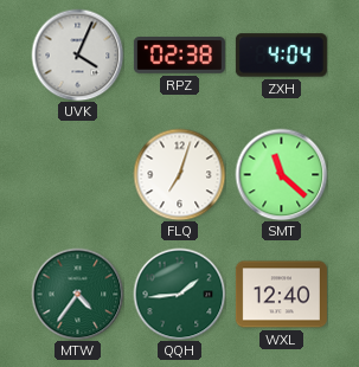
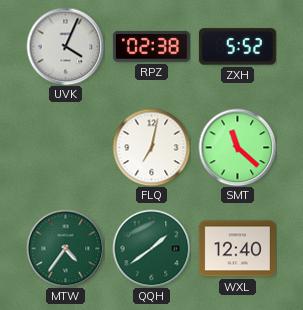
ZXH: 4:04 -> 5:52 (237, 47)
FLQ: 7:03 -> 7:02 (151, 147)
QQH: 1:44 -> 1:39 (151, 248)
